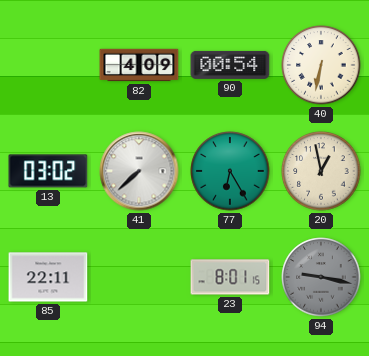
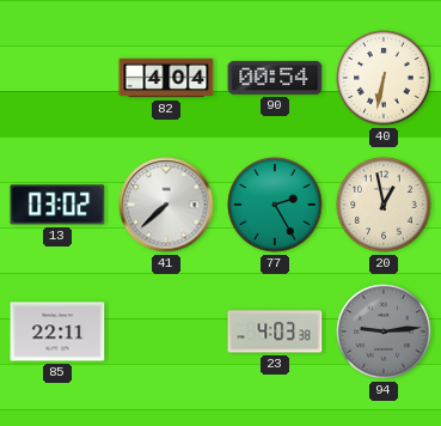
82: 4:09 -> 4:04 (166, 78)
77: 6:25 -> 2:25 (275, 205)
23: 8:01 -> 4:03 (275, 331)
94: 9:17 -> 9:14 (384, 331)
